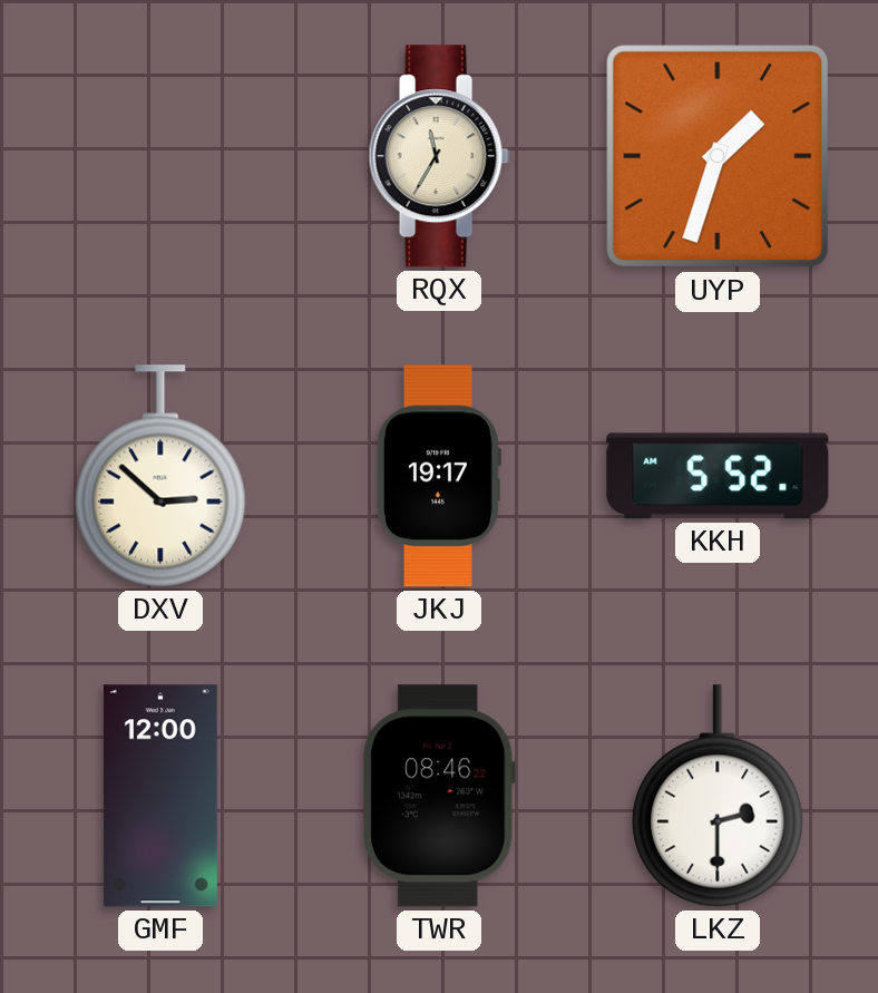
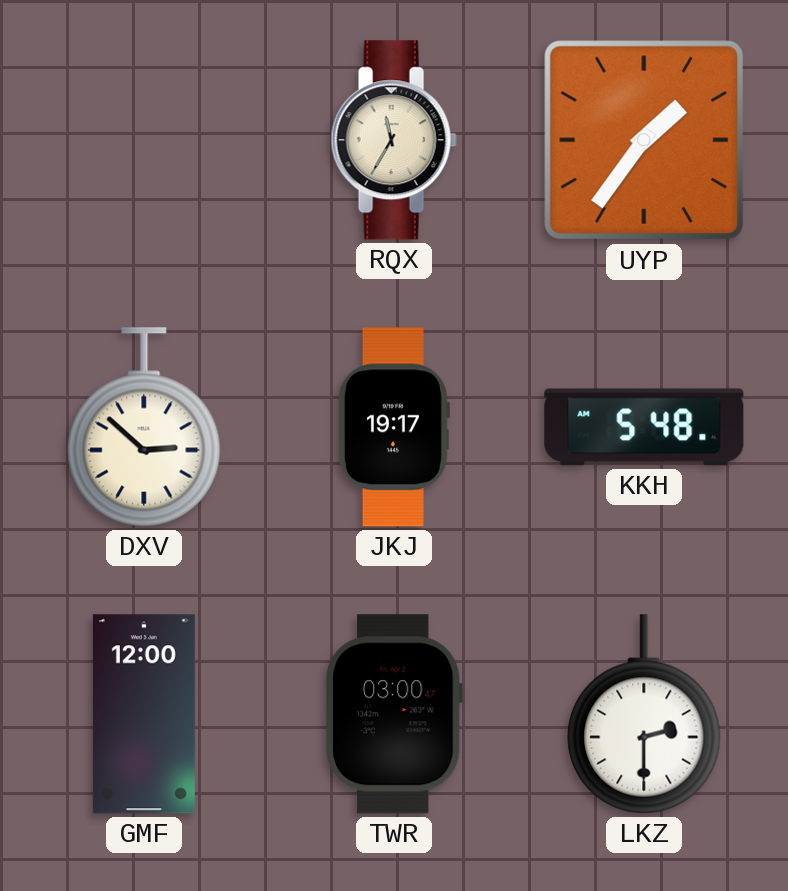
UYP: 1:33 -> 1:36 (644, 140)
KKH: 5:52 -> 5:48 (644, 427)
TWR: 08:46 -> 03:00 (394, 714)
